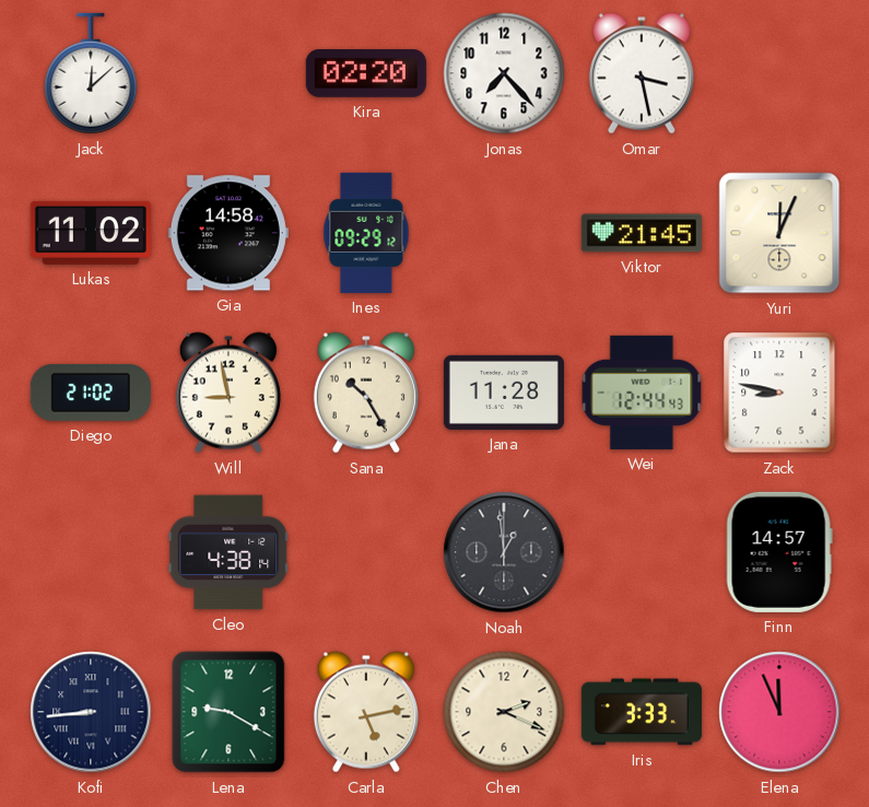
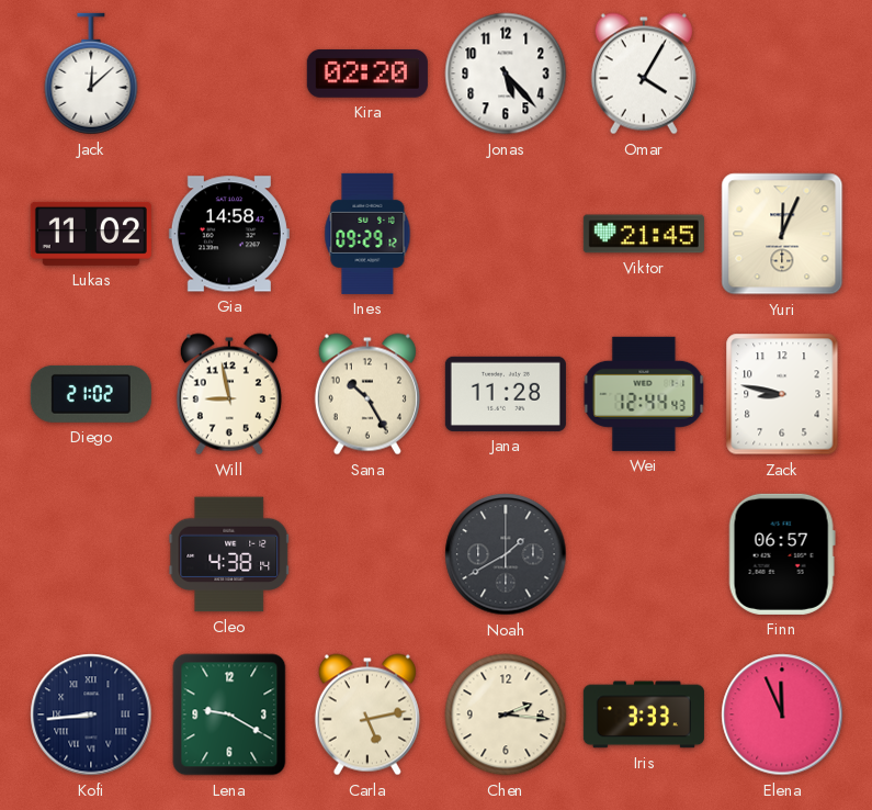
Jonas: 7:23 -> 5:23 (506, 74)
Omar: 3:28 -> 4:05 (644, 74)
Noah: 12:59 -> 1:40 (506, 554)
Finn: 14:57 -> 06:57 (782, 554)
Chen: 2:19 -> 2:16 (506, 715)
